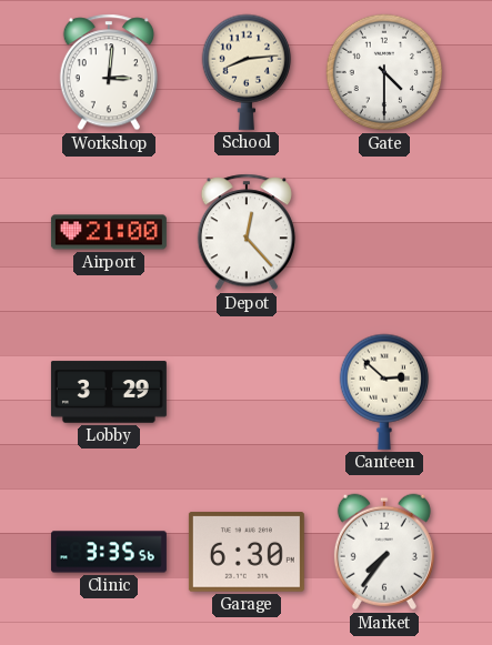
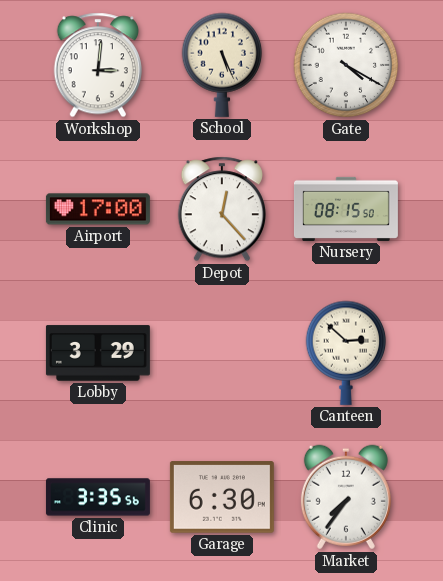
School: 8:14 -> 5:26 (222, 65)
Gate: 4:30 -> 4:20 (346, 65)
Airport: 21:00 -> 17:00 (98, 209)
Nursery: none -> 08:15 (346, 209)
